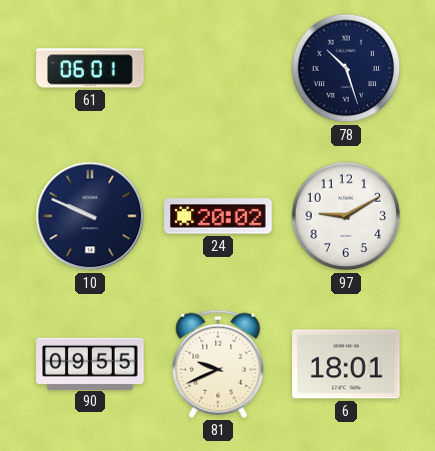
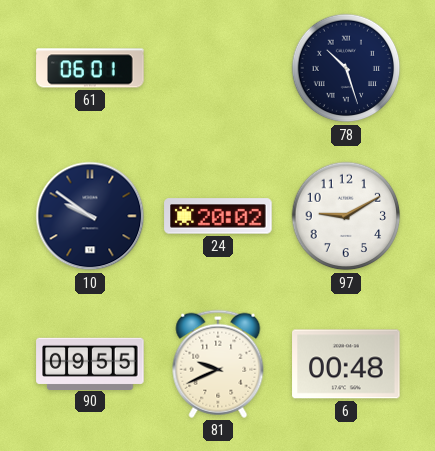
10: 9:49 -> 9:51 (90, 216)
6: 18:01 -> 00:48 (346, 364)
